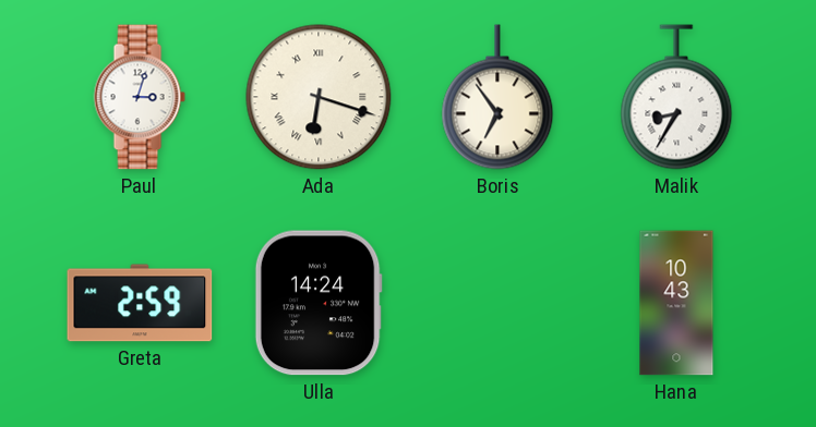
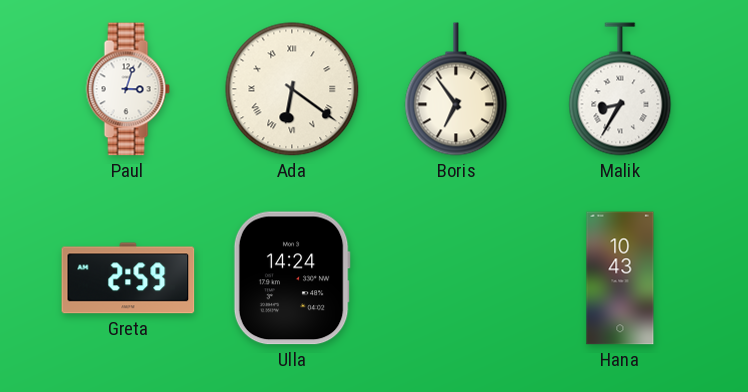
Ada: 6:18 -> 6:21 (292, 89)
